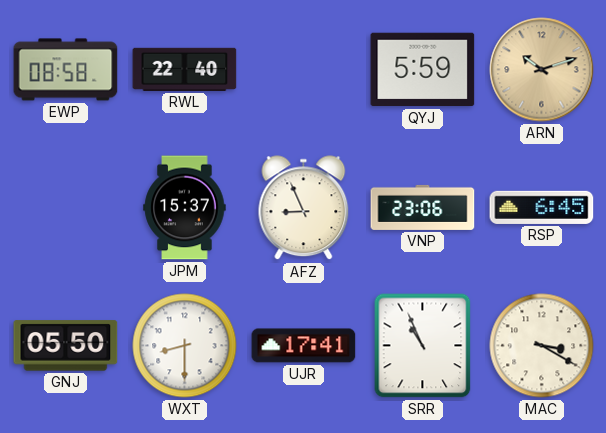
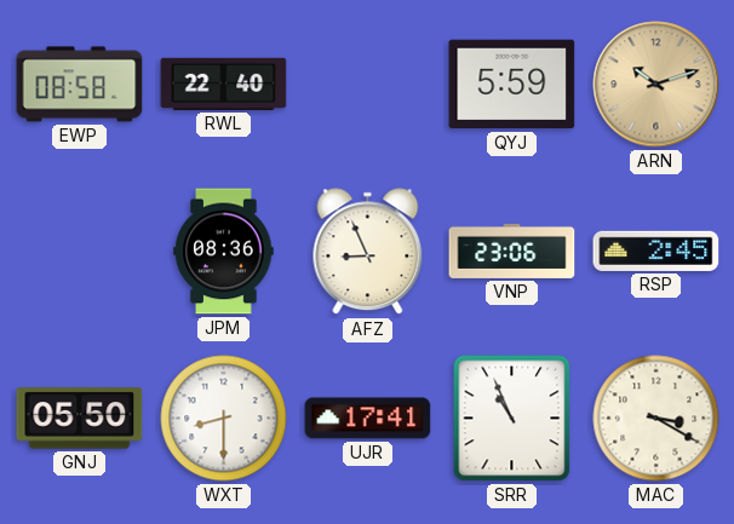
JPM: 15:37 -> 08:36 (224, 252)
RSP: 6:45 -> 2:45 (656, 251)
